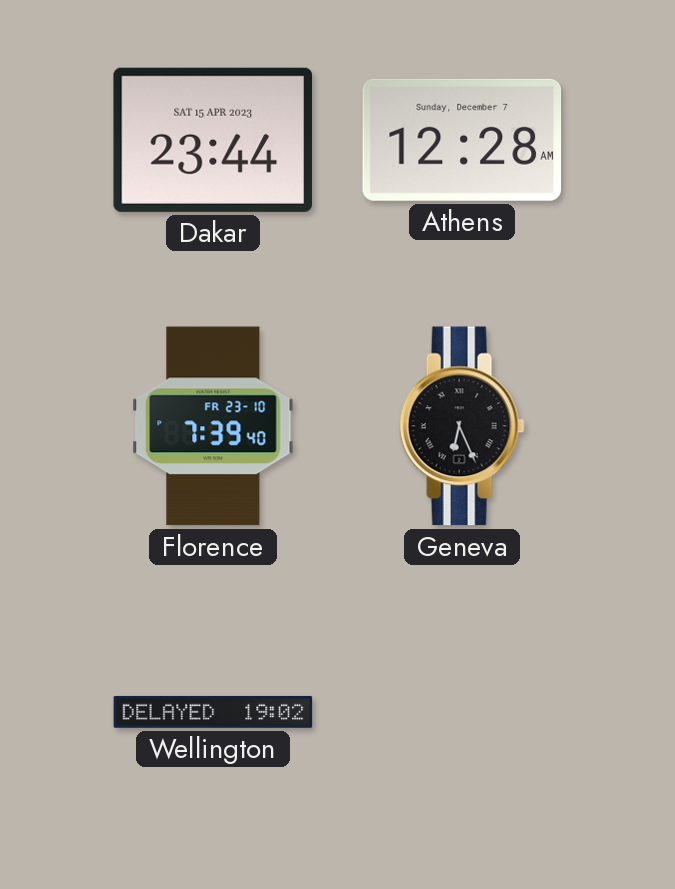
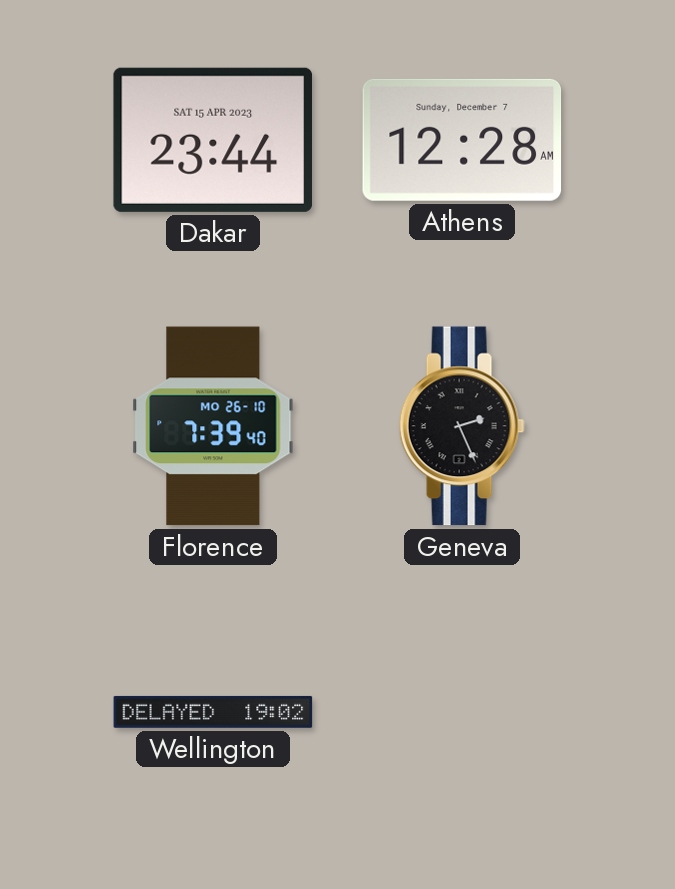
Florence date: FR 23-10 -> MO 26-10 (213, 426)
Geneva: 6:26 -> 2:26 (462, 426)
